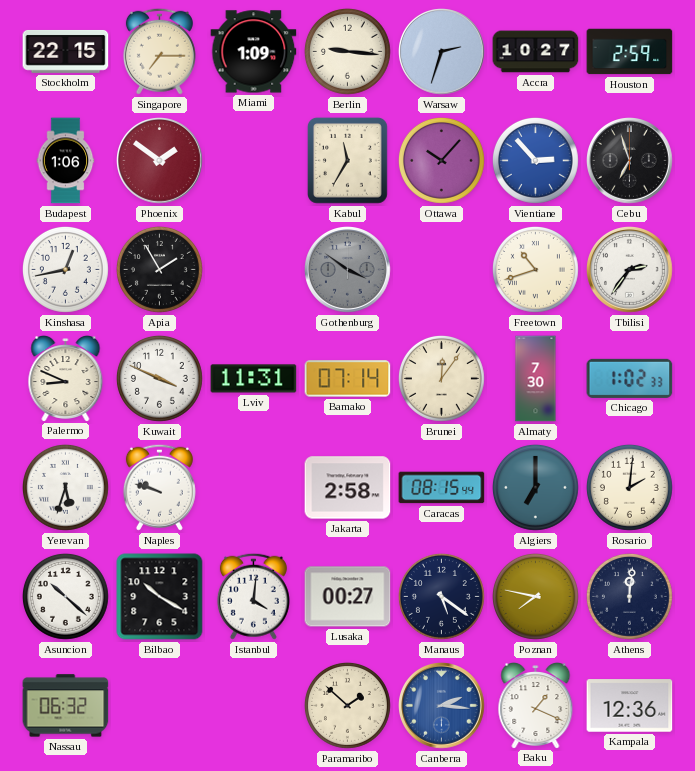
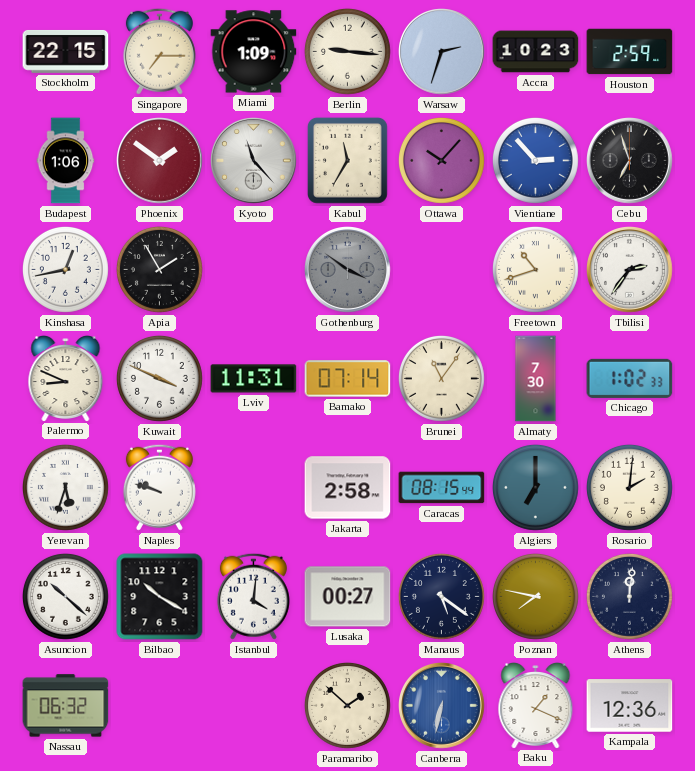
Accra: 10:27 -> 10:23 (536, 52)
Kyoto: none -> 11:23 (254, 161)
Brunei: 12:06 -> 11:06 (441, 378)
Canberra: 2:16 -> 6:32 (442, 706)
